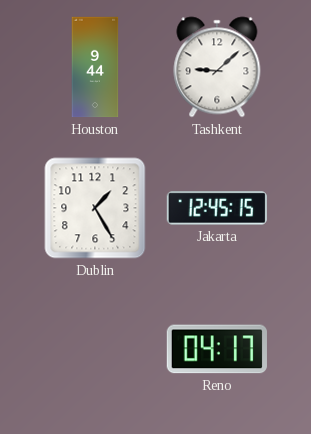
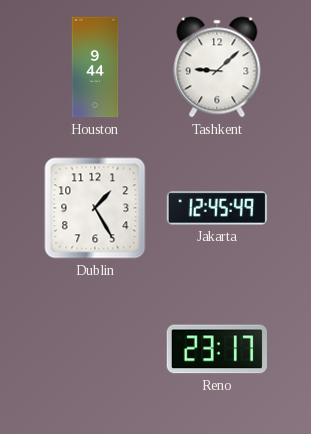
Jakarta: 12:45:15 -> 12:45:49 (217, 208)
Reno: 04:17 -> 23:17 (217, 349)
